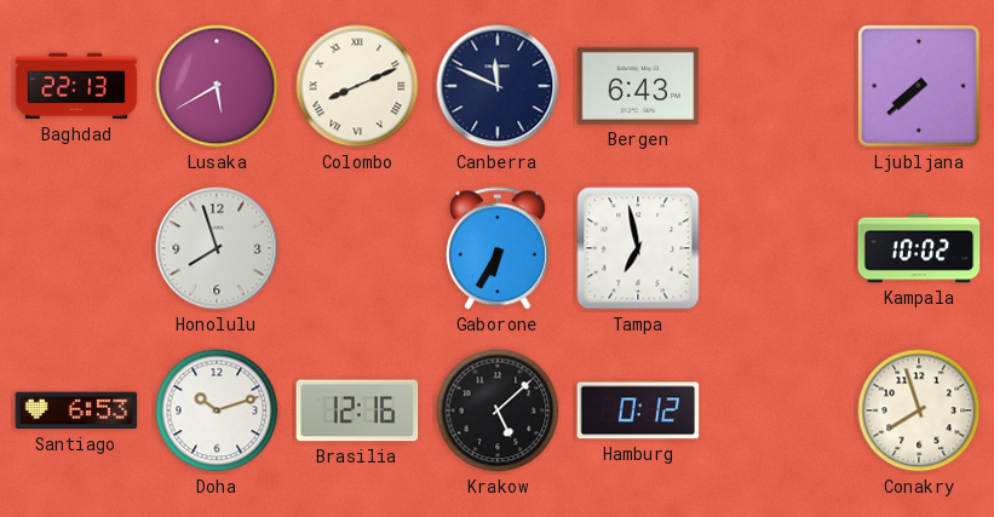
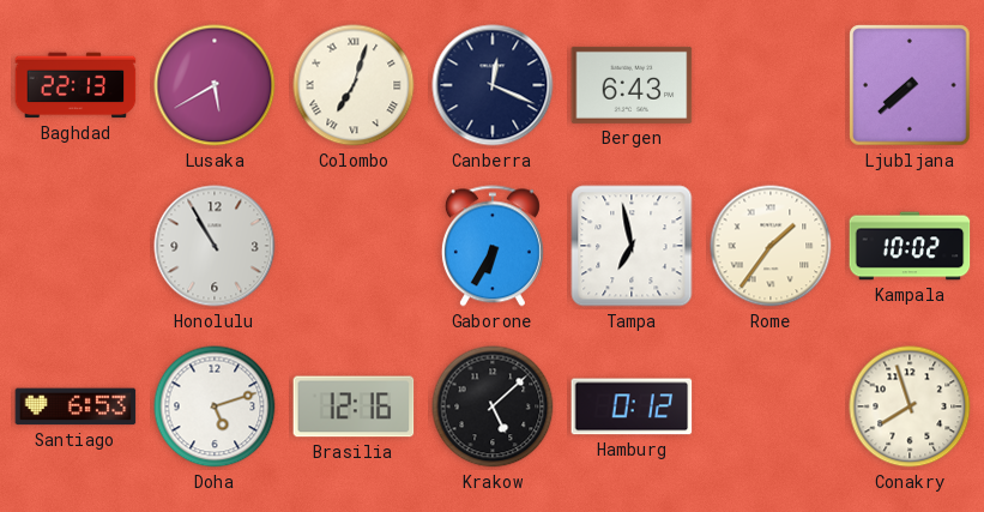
Colombo: 8:11 -> 7:03 (354, 85)
Canberra: 11:49 -> 12:19 (493, 85)
Honolulu: 7:57 -> 10:55 (215, 246)
Rome: none -> 1:36 (771, 246)
Doha: 10:12 -> 5:12 (215, 406)
